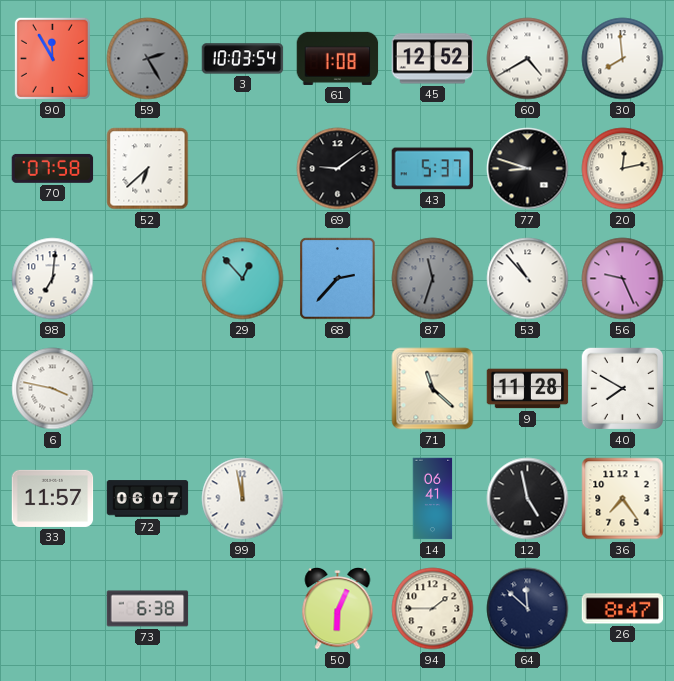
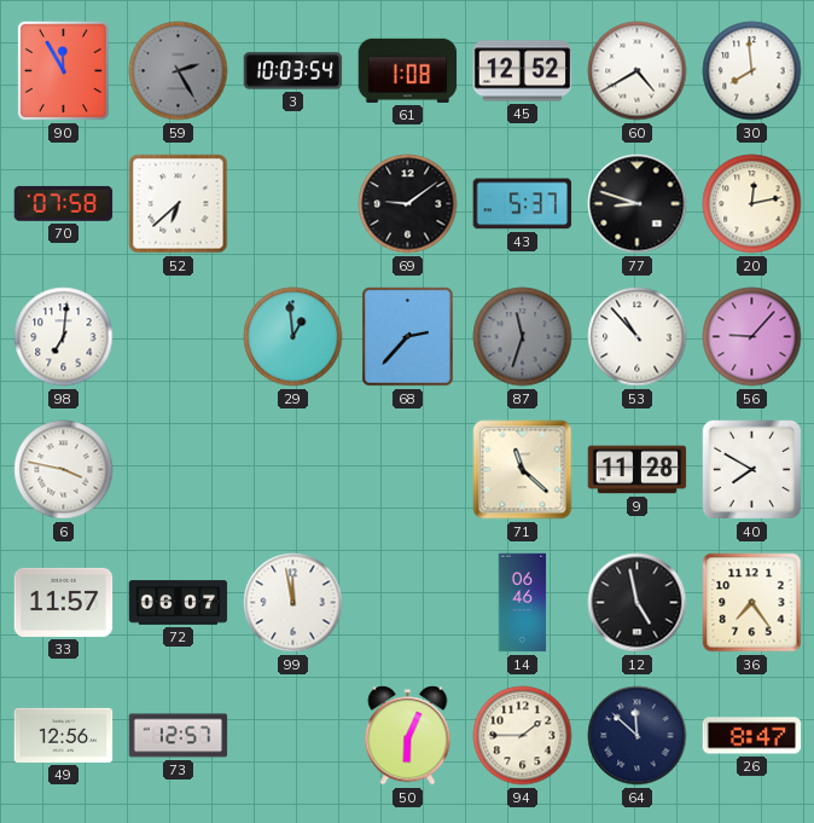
29: 12:53 -> 12:59 (293, 337)
56: 9:26 -> 9:07 (752, 337)
14: 06:41 -> 06:46 (523, 603)
49: none -> 12:56 (64, 735)
73: 6:38 -> 12:57 (179, 736)
